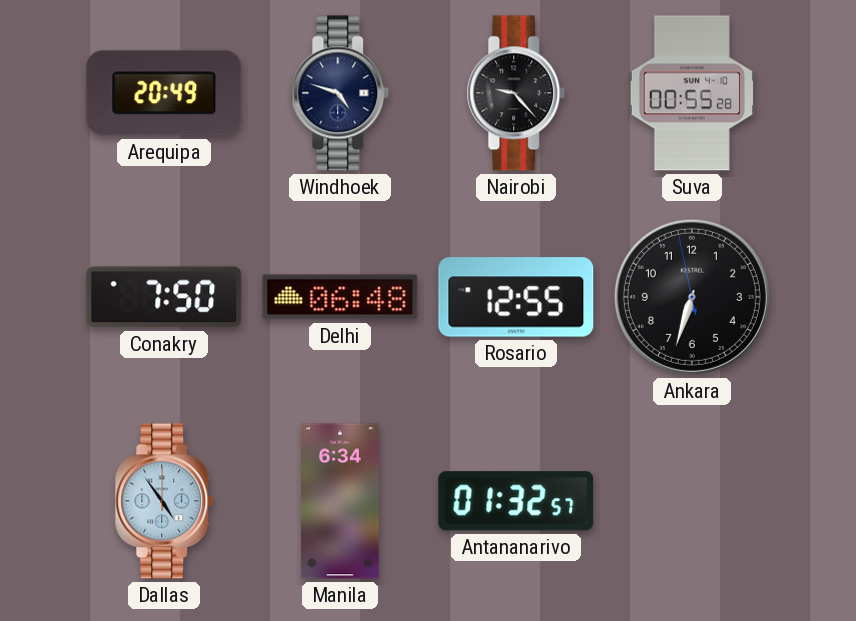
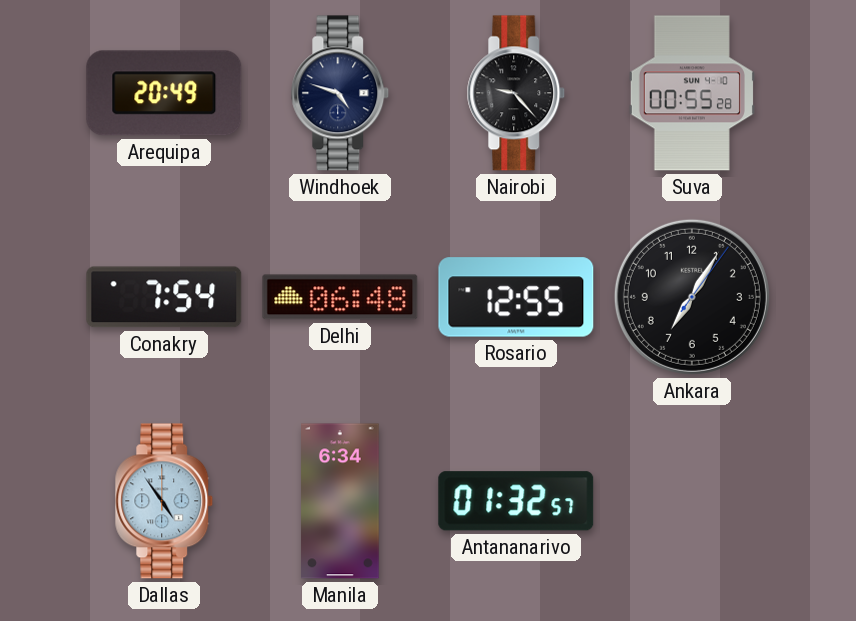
Conakry: 7:50 -> 7:54 (164, 297)
Ankara: 6:32 -> 7:05 (692, 297)
